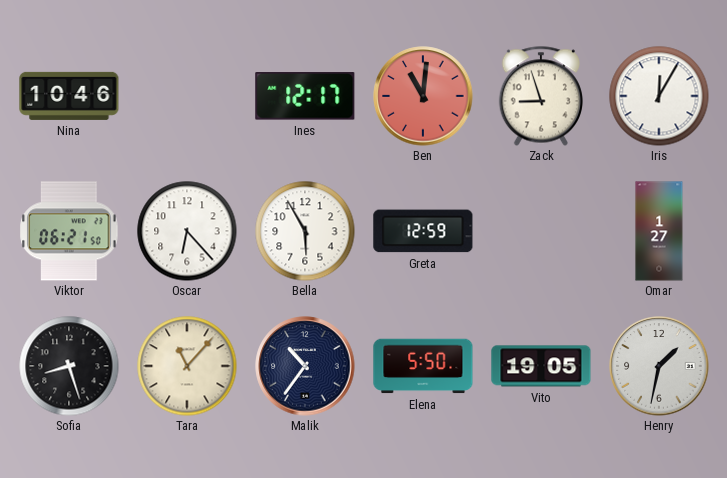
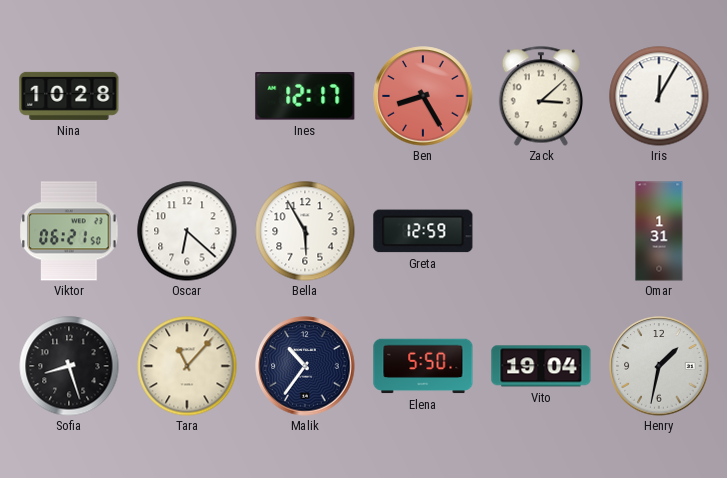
Nina: 10:46 -> 10:28 (69, 96)
Ben: 11:01 -> 8:25 (423, 96)
Zack: 8:57 -> 3:08 (541, 96)
Oscar: 6:23 -> 6:22 (187, 231)
Omar: 1:27 -> 1:31 (659, 231)
Vito: 19:05 -> 19:04 (541, 366)
